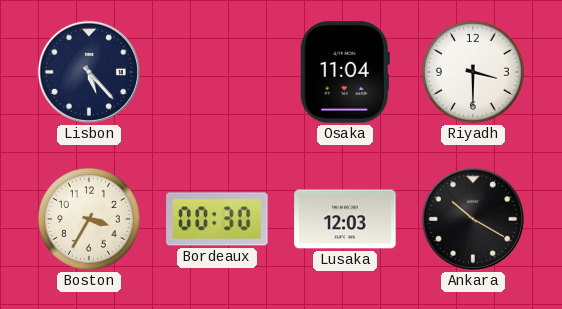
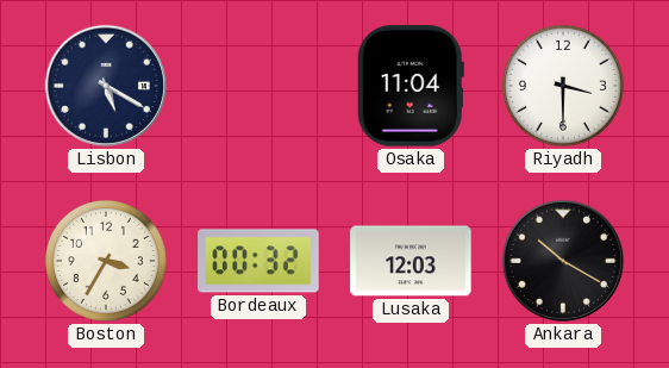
Lisbon: 5:23 -> 5:20 (106, 86)
Bordeaux: 00:30 -> 00:32 (258, 261)
